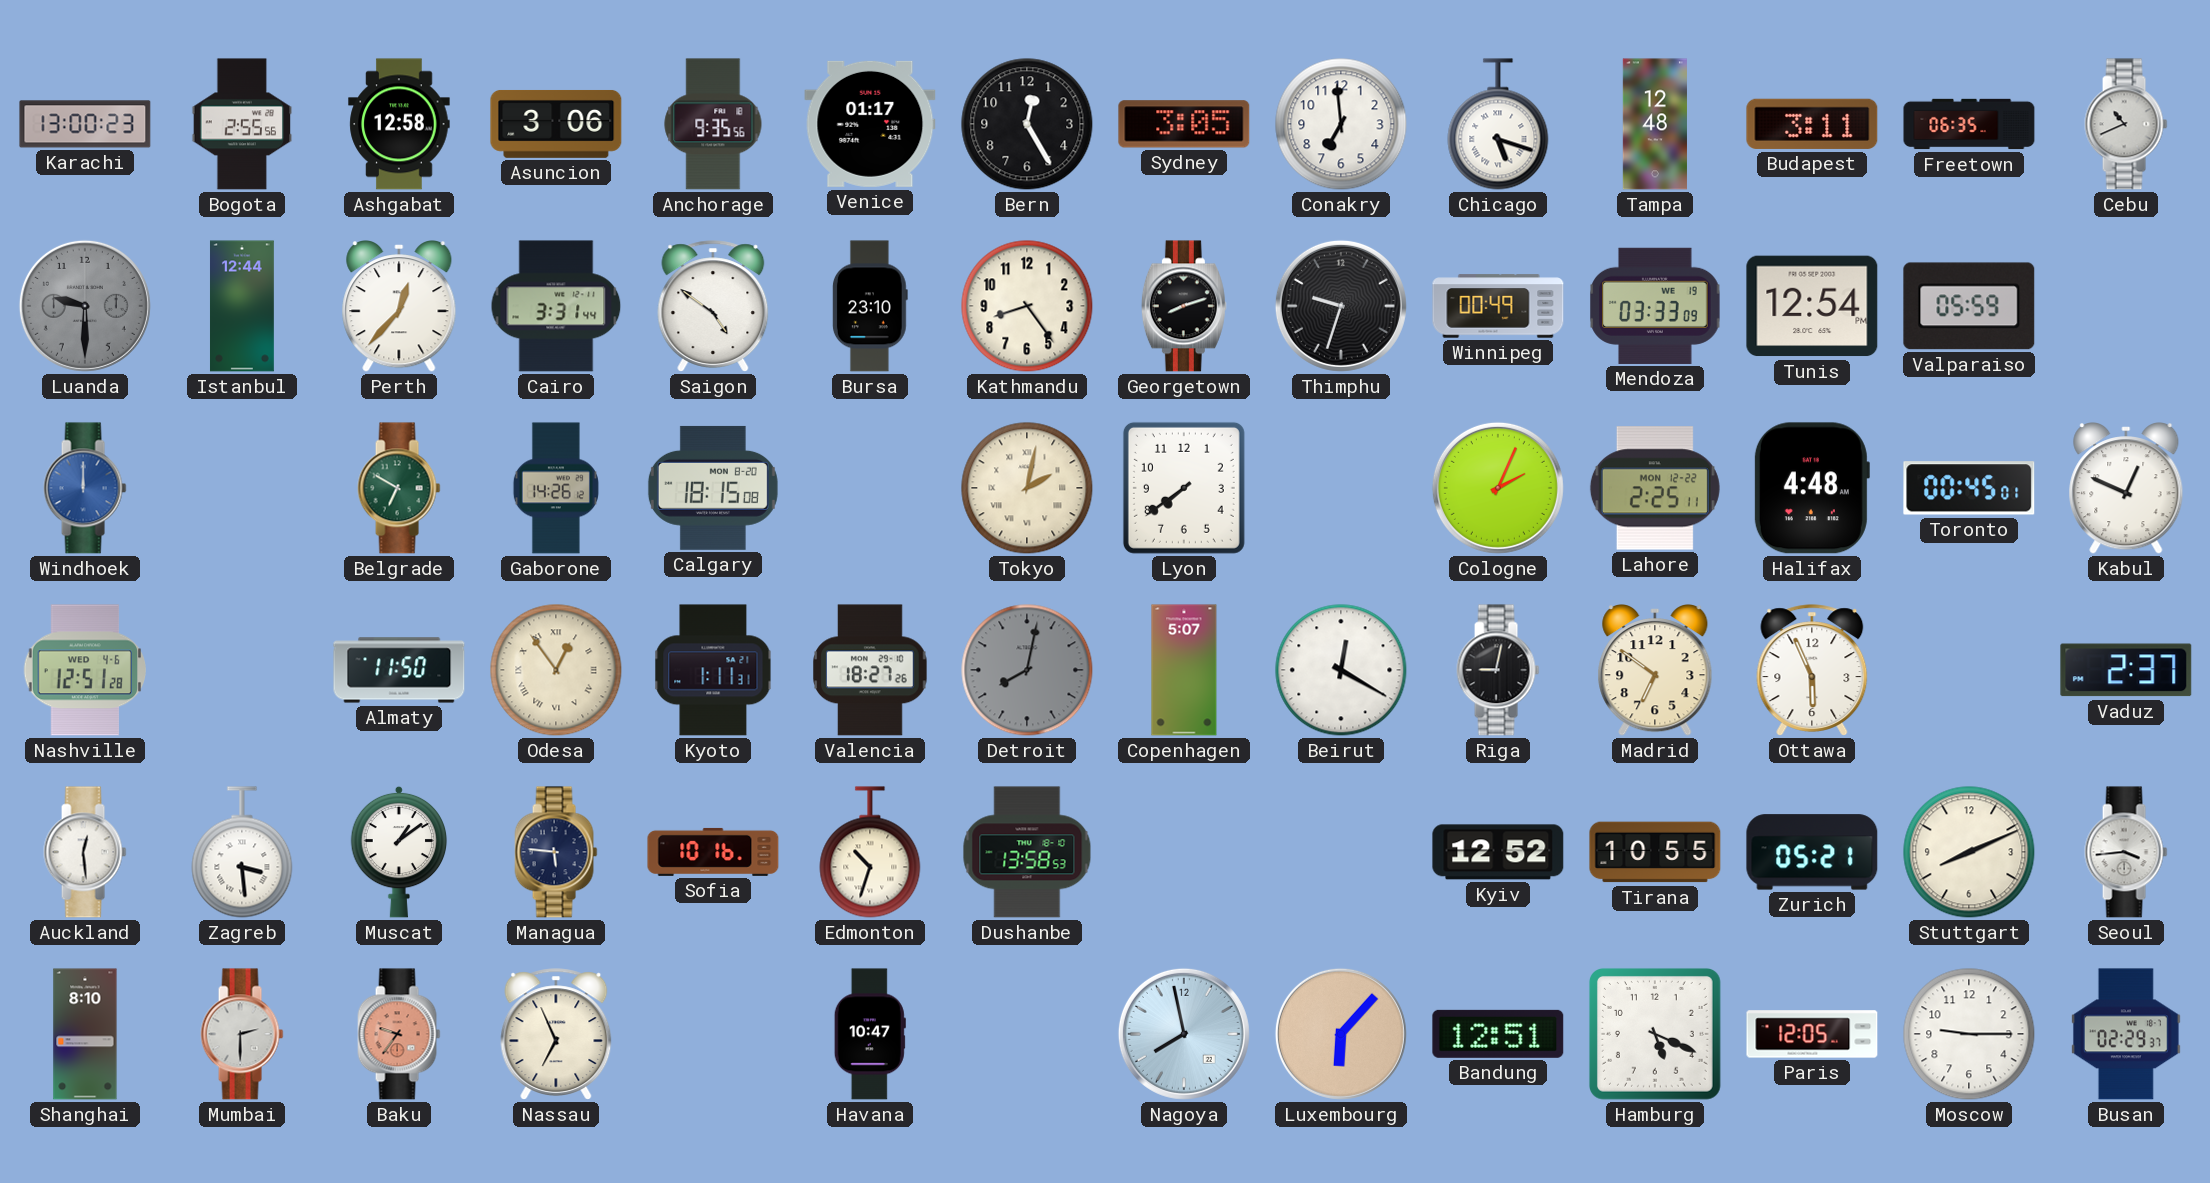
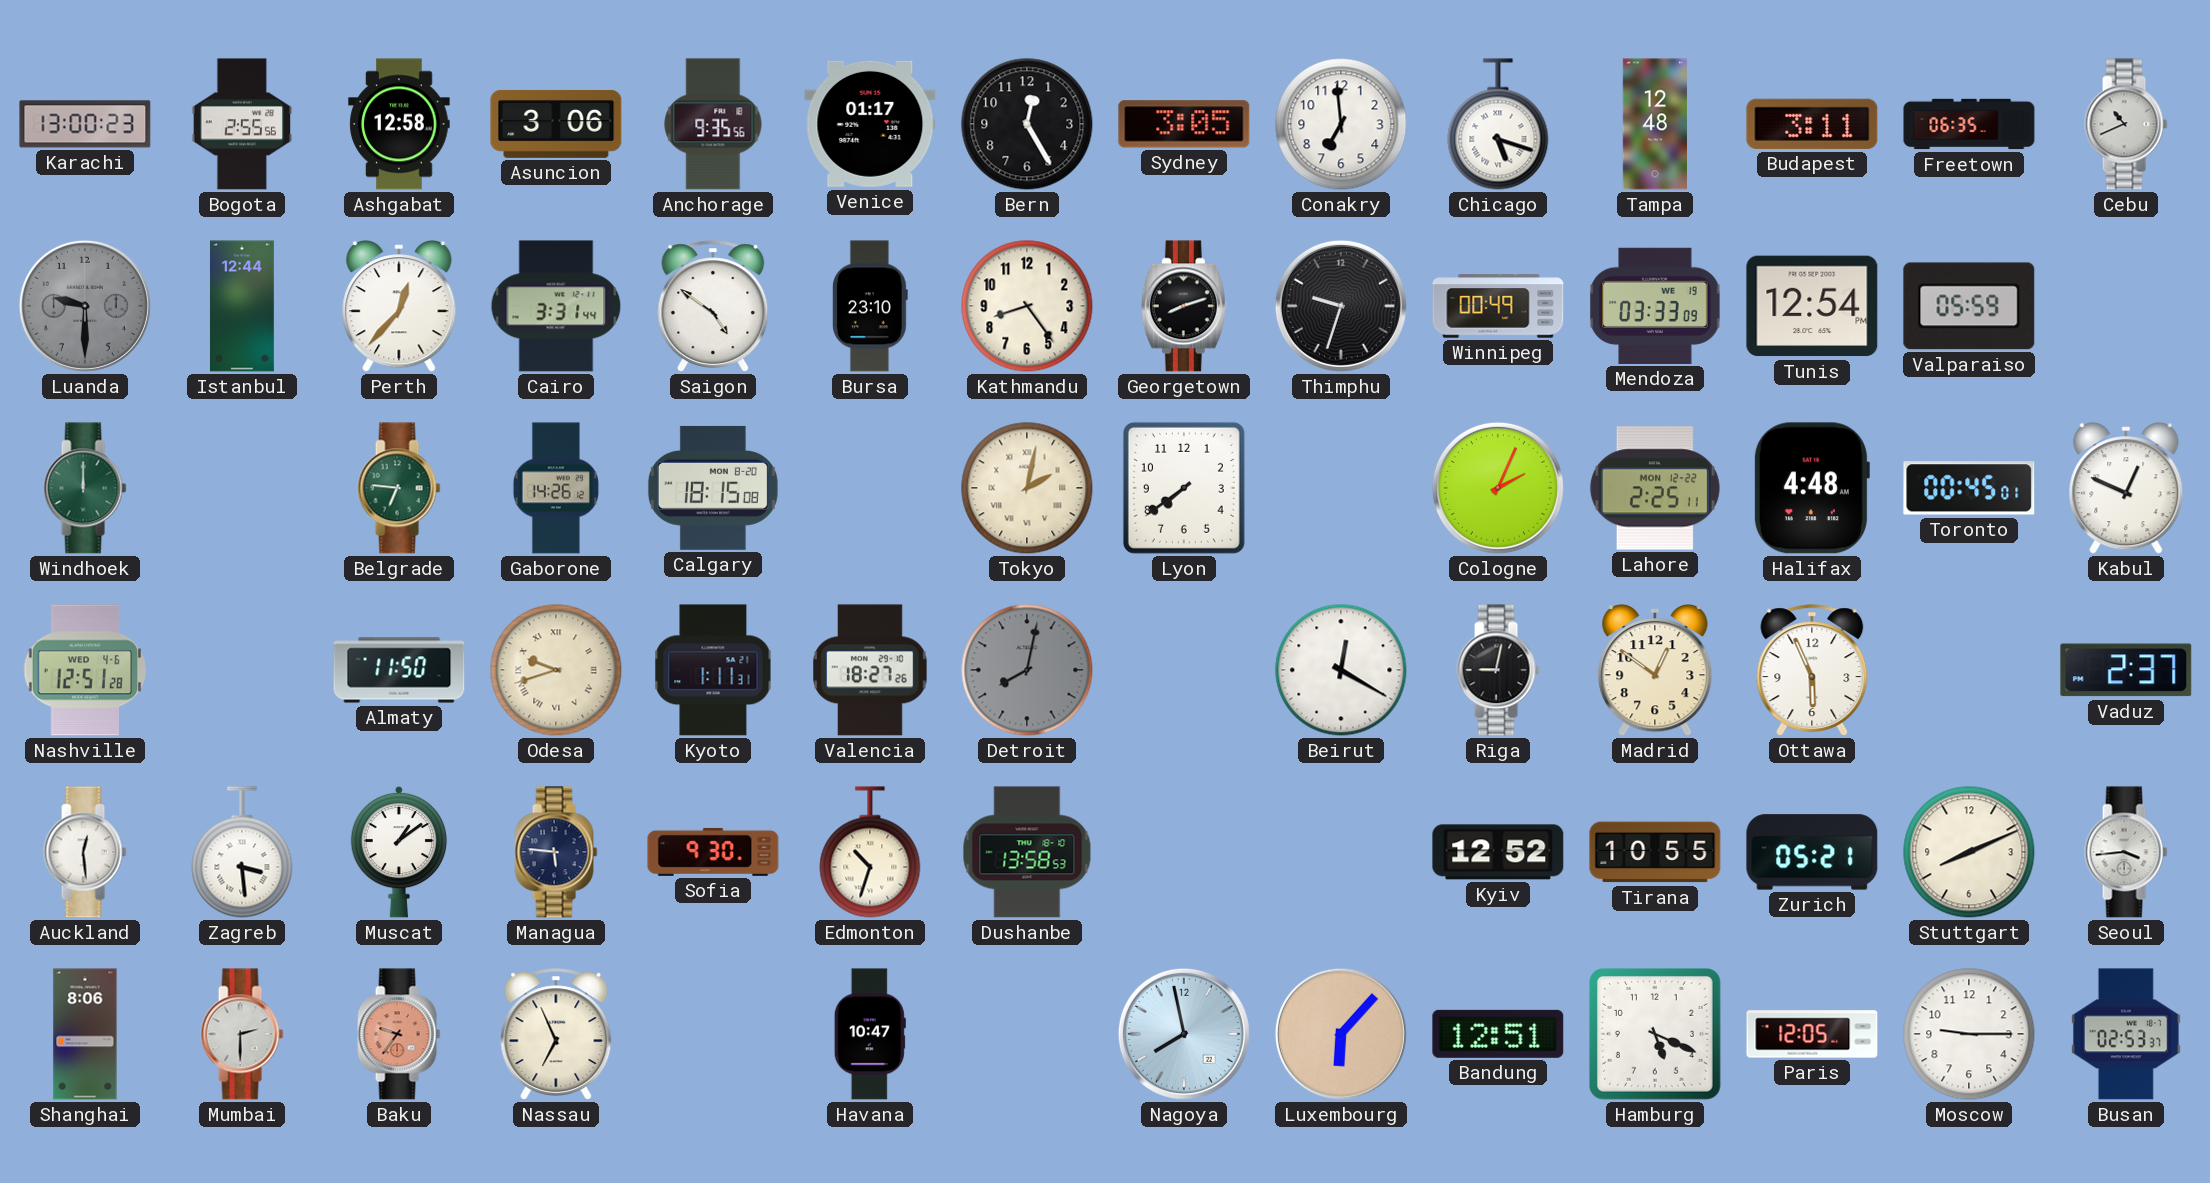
Windhoek dial: blue -> green (85, 488)
Belgrade: 6:50 -> 6:46 (399, 488)
Odesa: 12:54 -> 9:42 (556, 670)
Copenhagen: 5:07 -> none (1184, 670)
Madrid: 6:51 -> 12:51 (1655, 671)
Sofia: 10:16 -> 9:30 (713, 852)
Shanghai: 8:10 -> 8:06 (85, 1034)
Busan: 02:29 -> 02:53 (2126, 1034)
